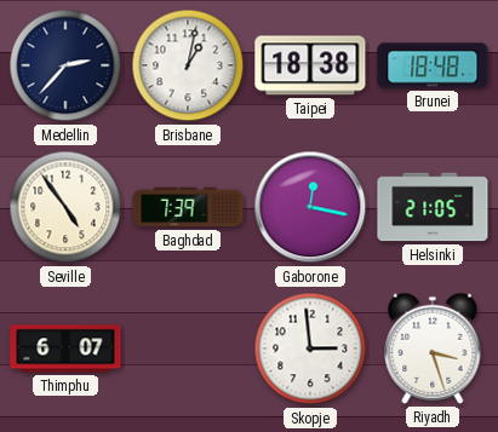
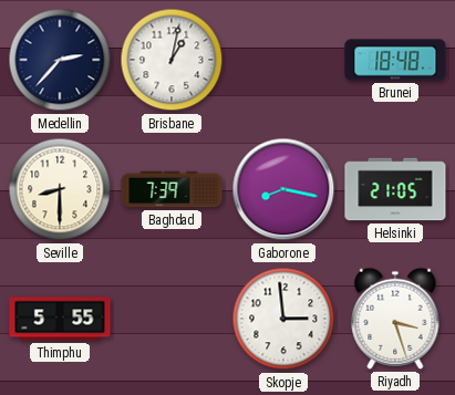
Taipei: 18:38 -> none (310, 65)
Seville: 4:54 -> 8:30 (60, 189)
Gaborone: 12:17 -> 8:17 (283, 189)
Thimphu: 6:07 -> 5:55 (60, 319)
